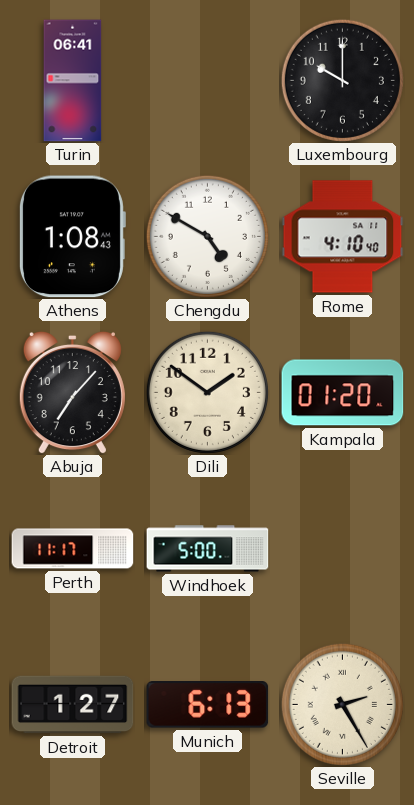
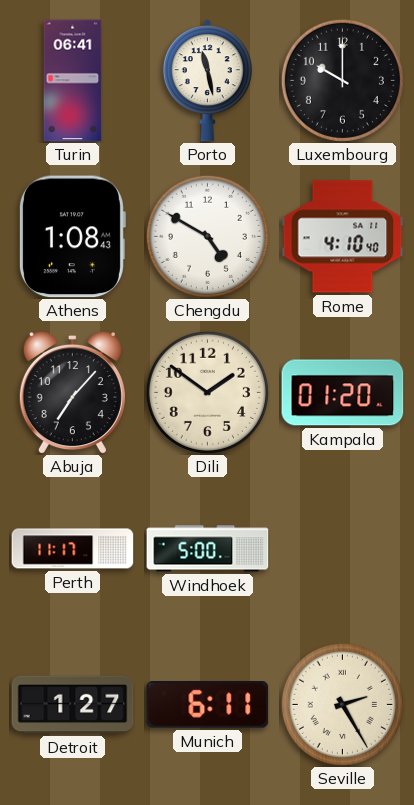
Porto: none -> 11:28 (207, 81)
Munich: 6:13 -> 6:11 (208, 705)
